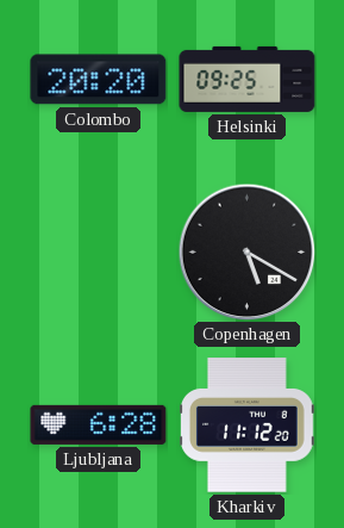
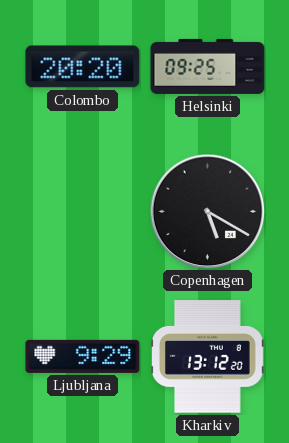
Ljubljana: 6:28 -> 9:29 (83, 356)
Kharkiv: 11:12 -> 13:12 (208, 357)
